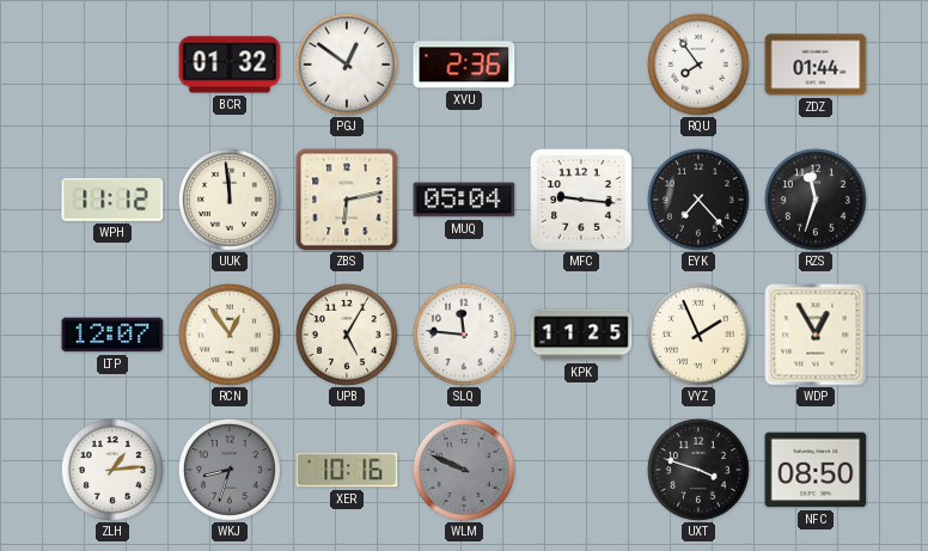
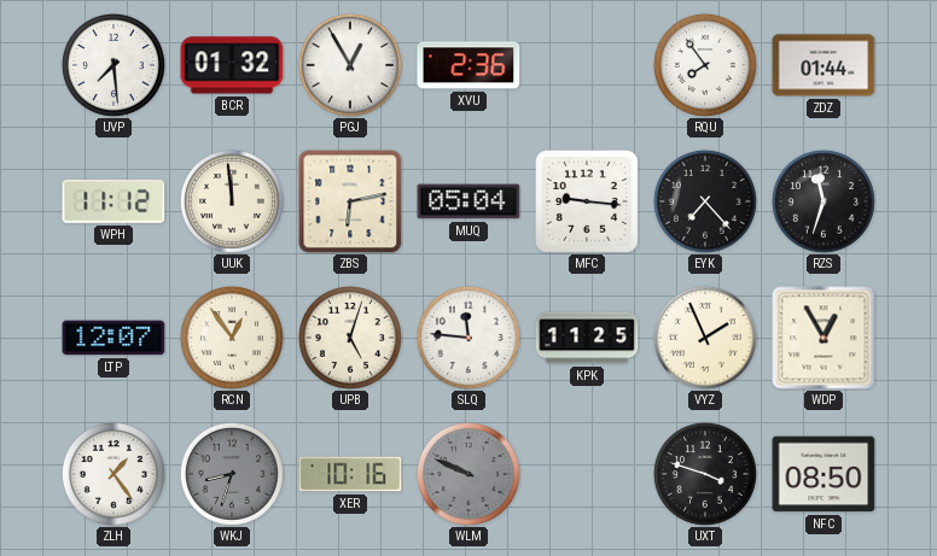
UVP: none -> 7:29 (114, 65)
PGJ: 12:51 -> 12:55 (350, 65)
UPB: 5:05 -> 5:03 (350, 338)
ZLH: 1:14 -> 1:24 (114, 474)
